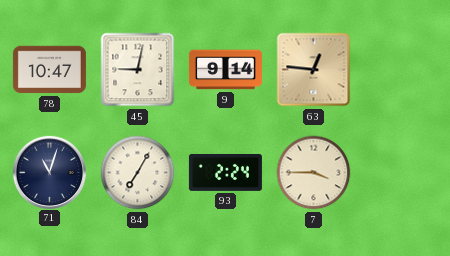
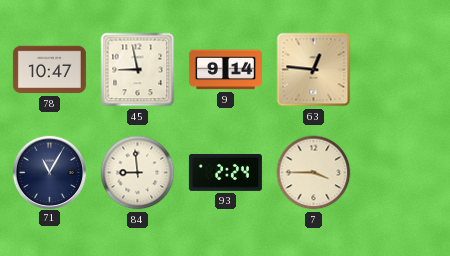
45: 9:02 -> 8:58 (138, 70)
71: 11:03 -> 11:05 (49, 172)
84: 7:05 -> 8:59 (138, 173)
